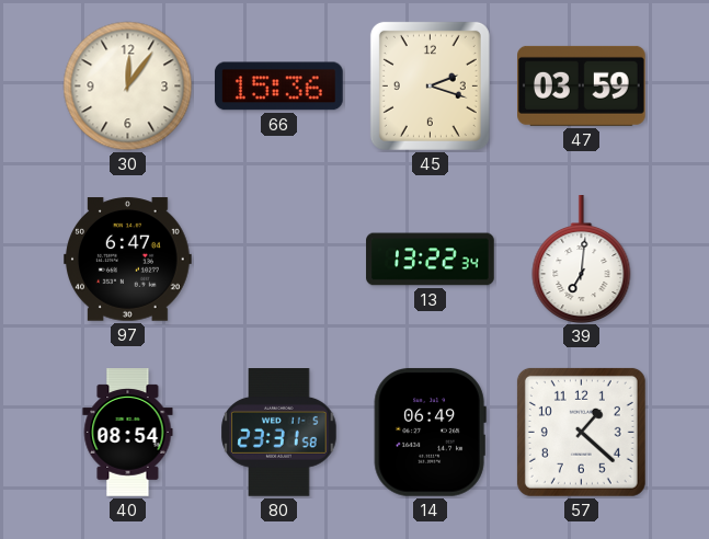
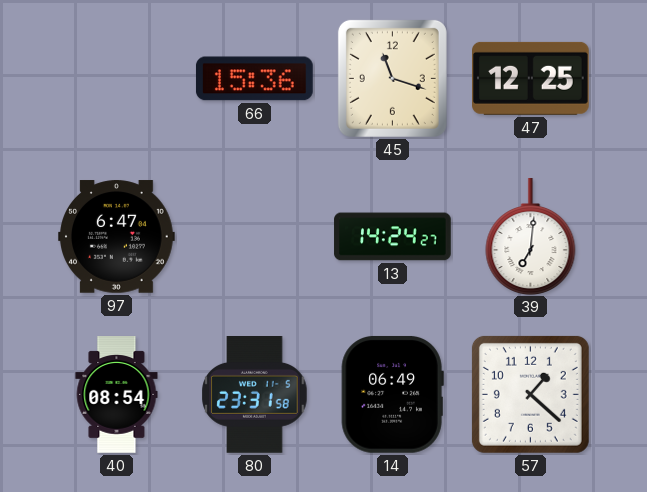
30: 12:06 -> none (128, 87)
45: 2:18 -> 11:18 (392, 78)
47: 03:59 -> 12:25 (531, 78)
13: 13:22 -> 14:24 (393, 237)
